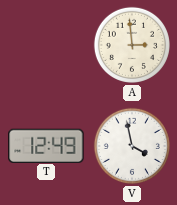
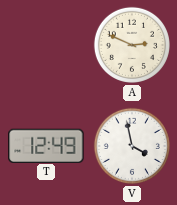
A: 2:59 -> 2:49 (132, 45)
